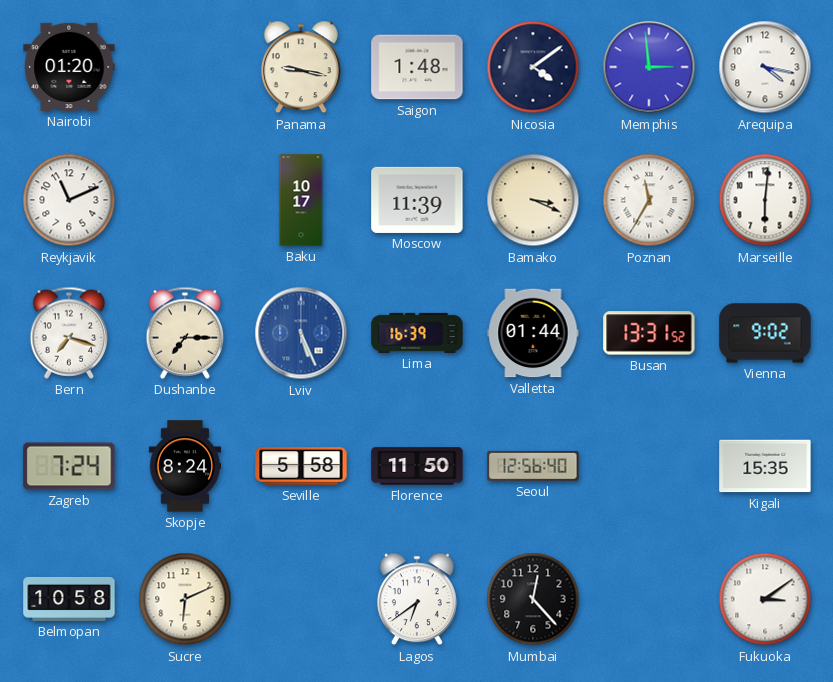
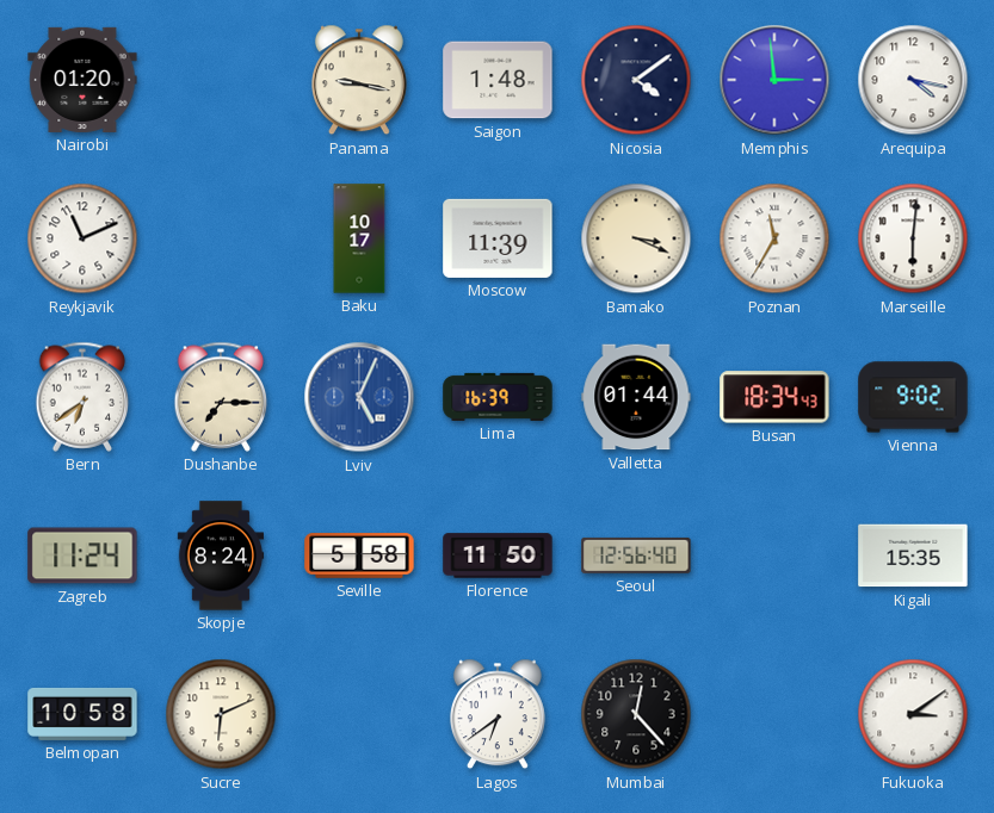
Bern: 7:18 -> 6:39 (82, 397)
Lviv: 5:26 -> 5:04 (359, 397)
Busan: 13:31 -> 18:34 (774, 397)
Zagreb: 7:24 -> 11:24 (82, 556)
